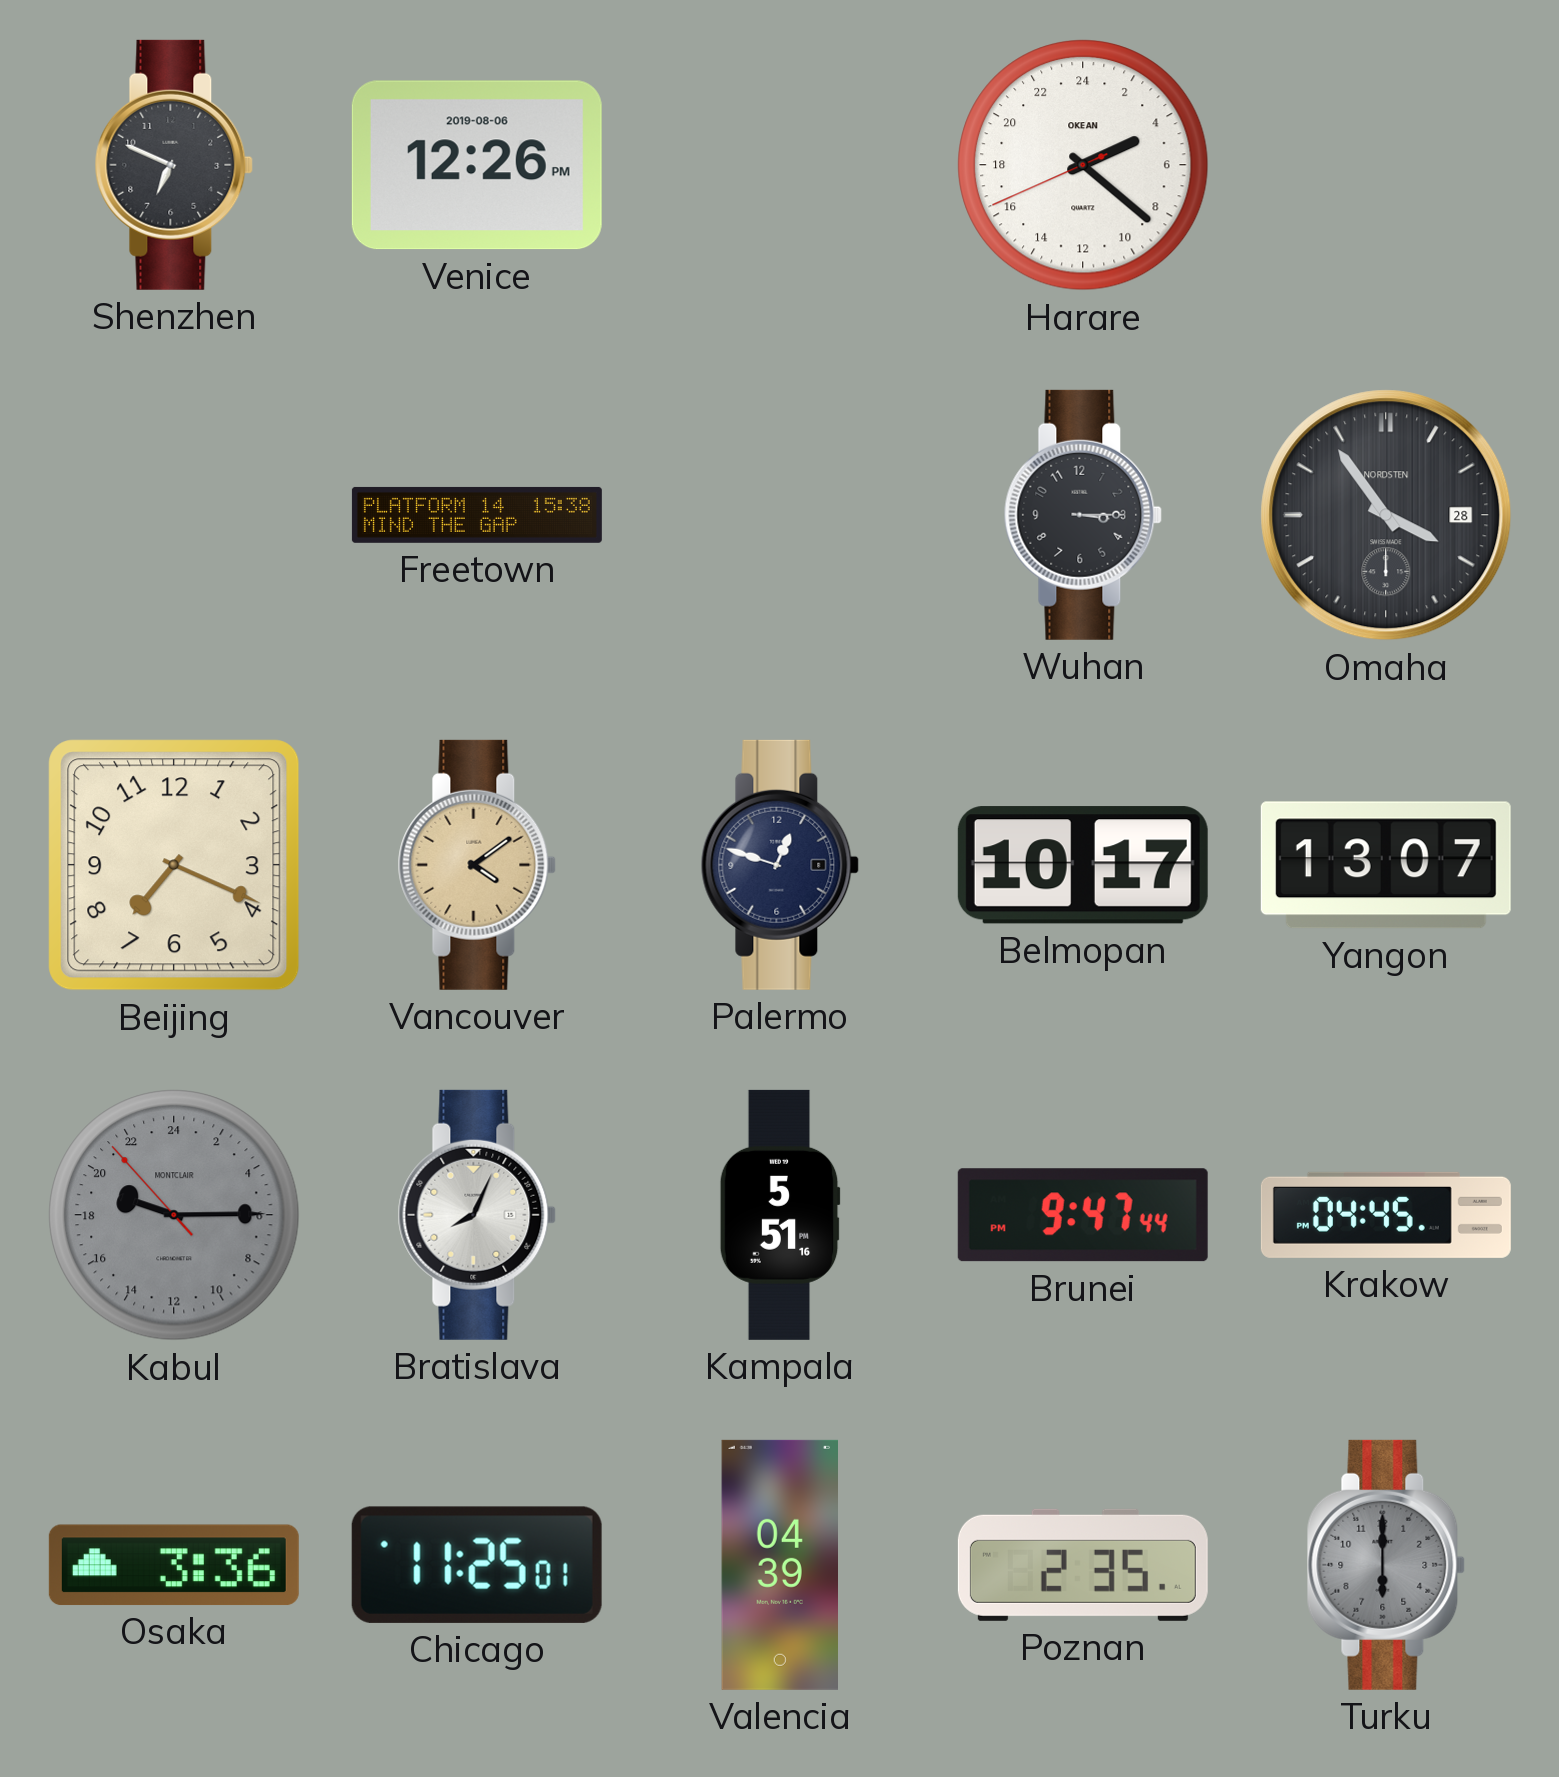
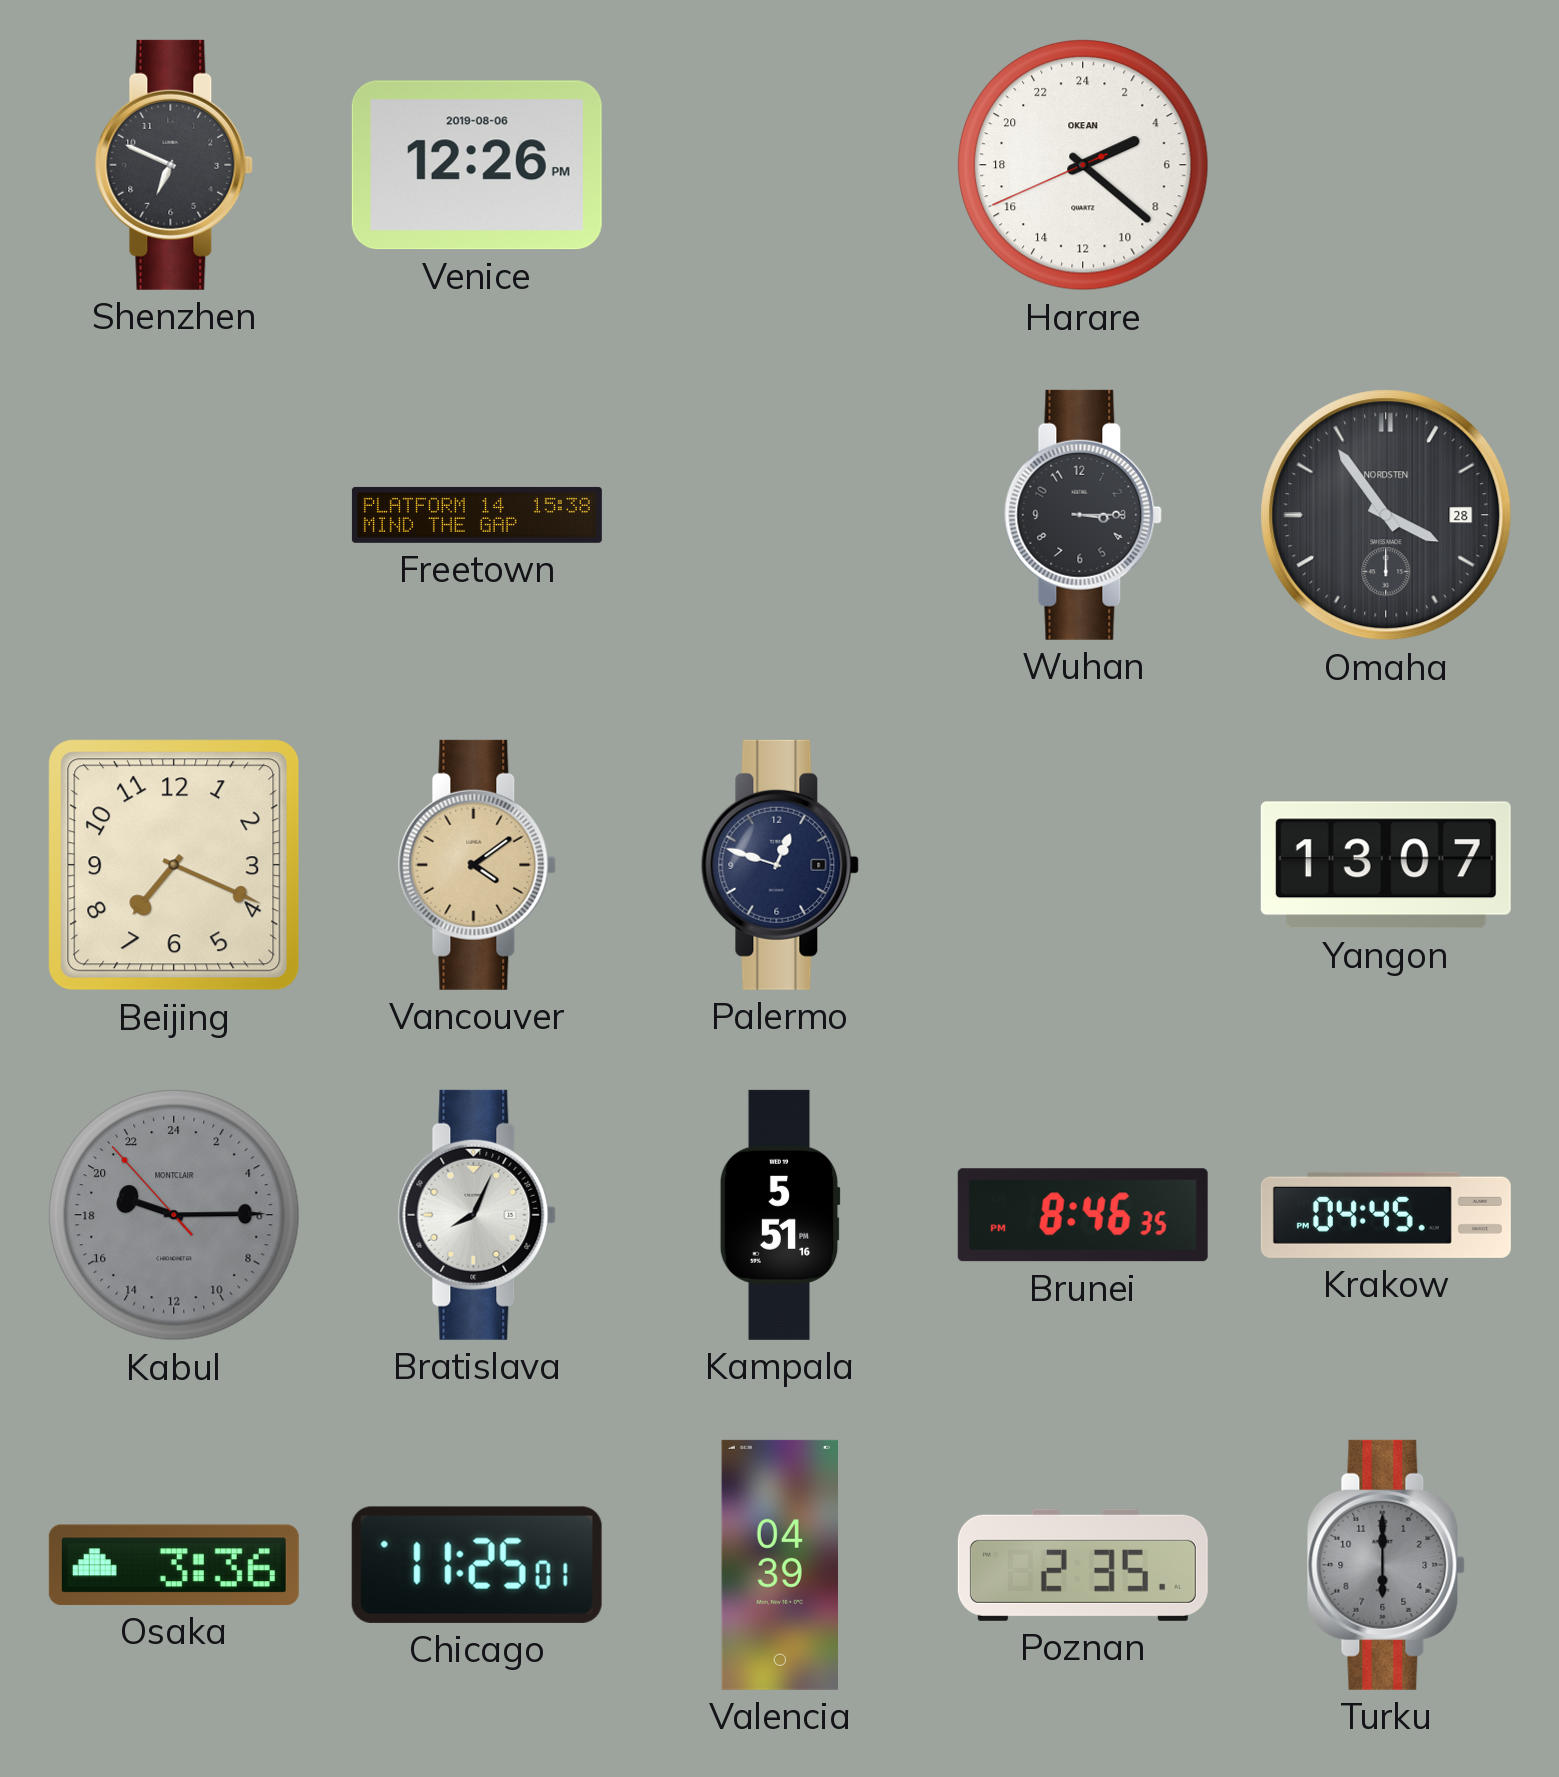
Belmopan: 10:17 -> none (1083, 865)
Brunei: 9:47 -> 8:46 (1083, 1215)
